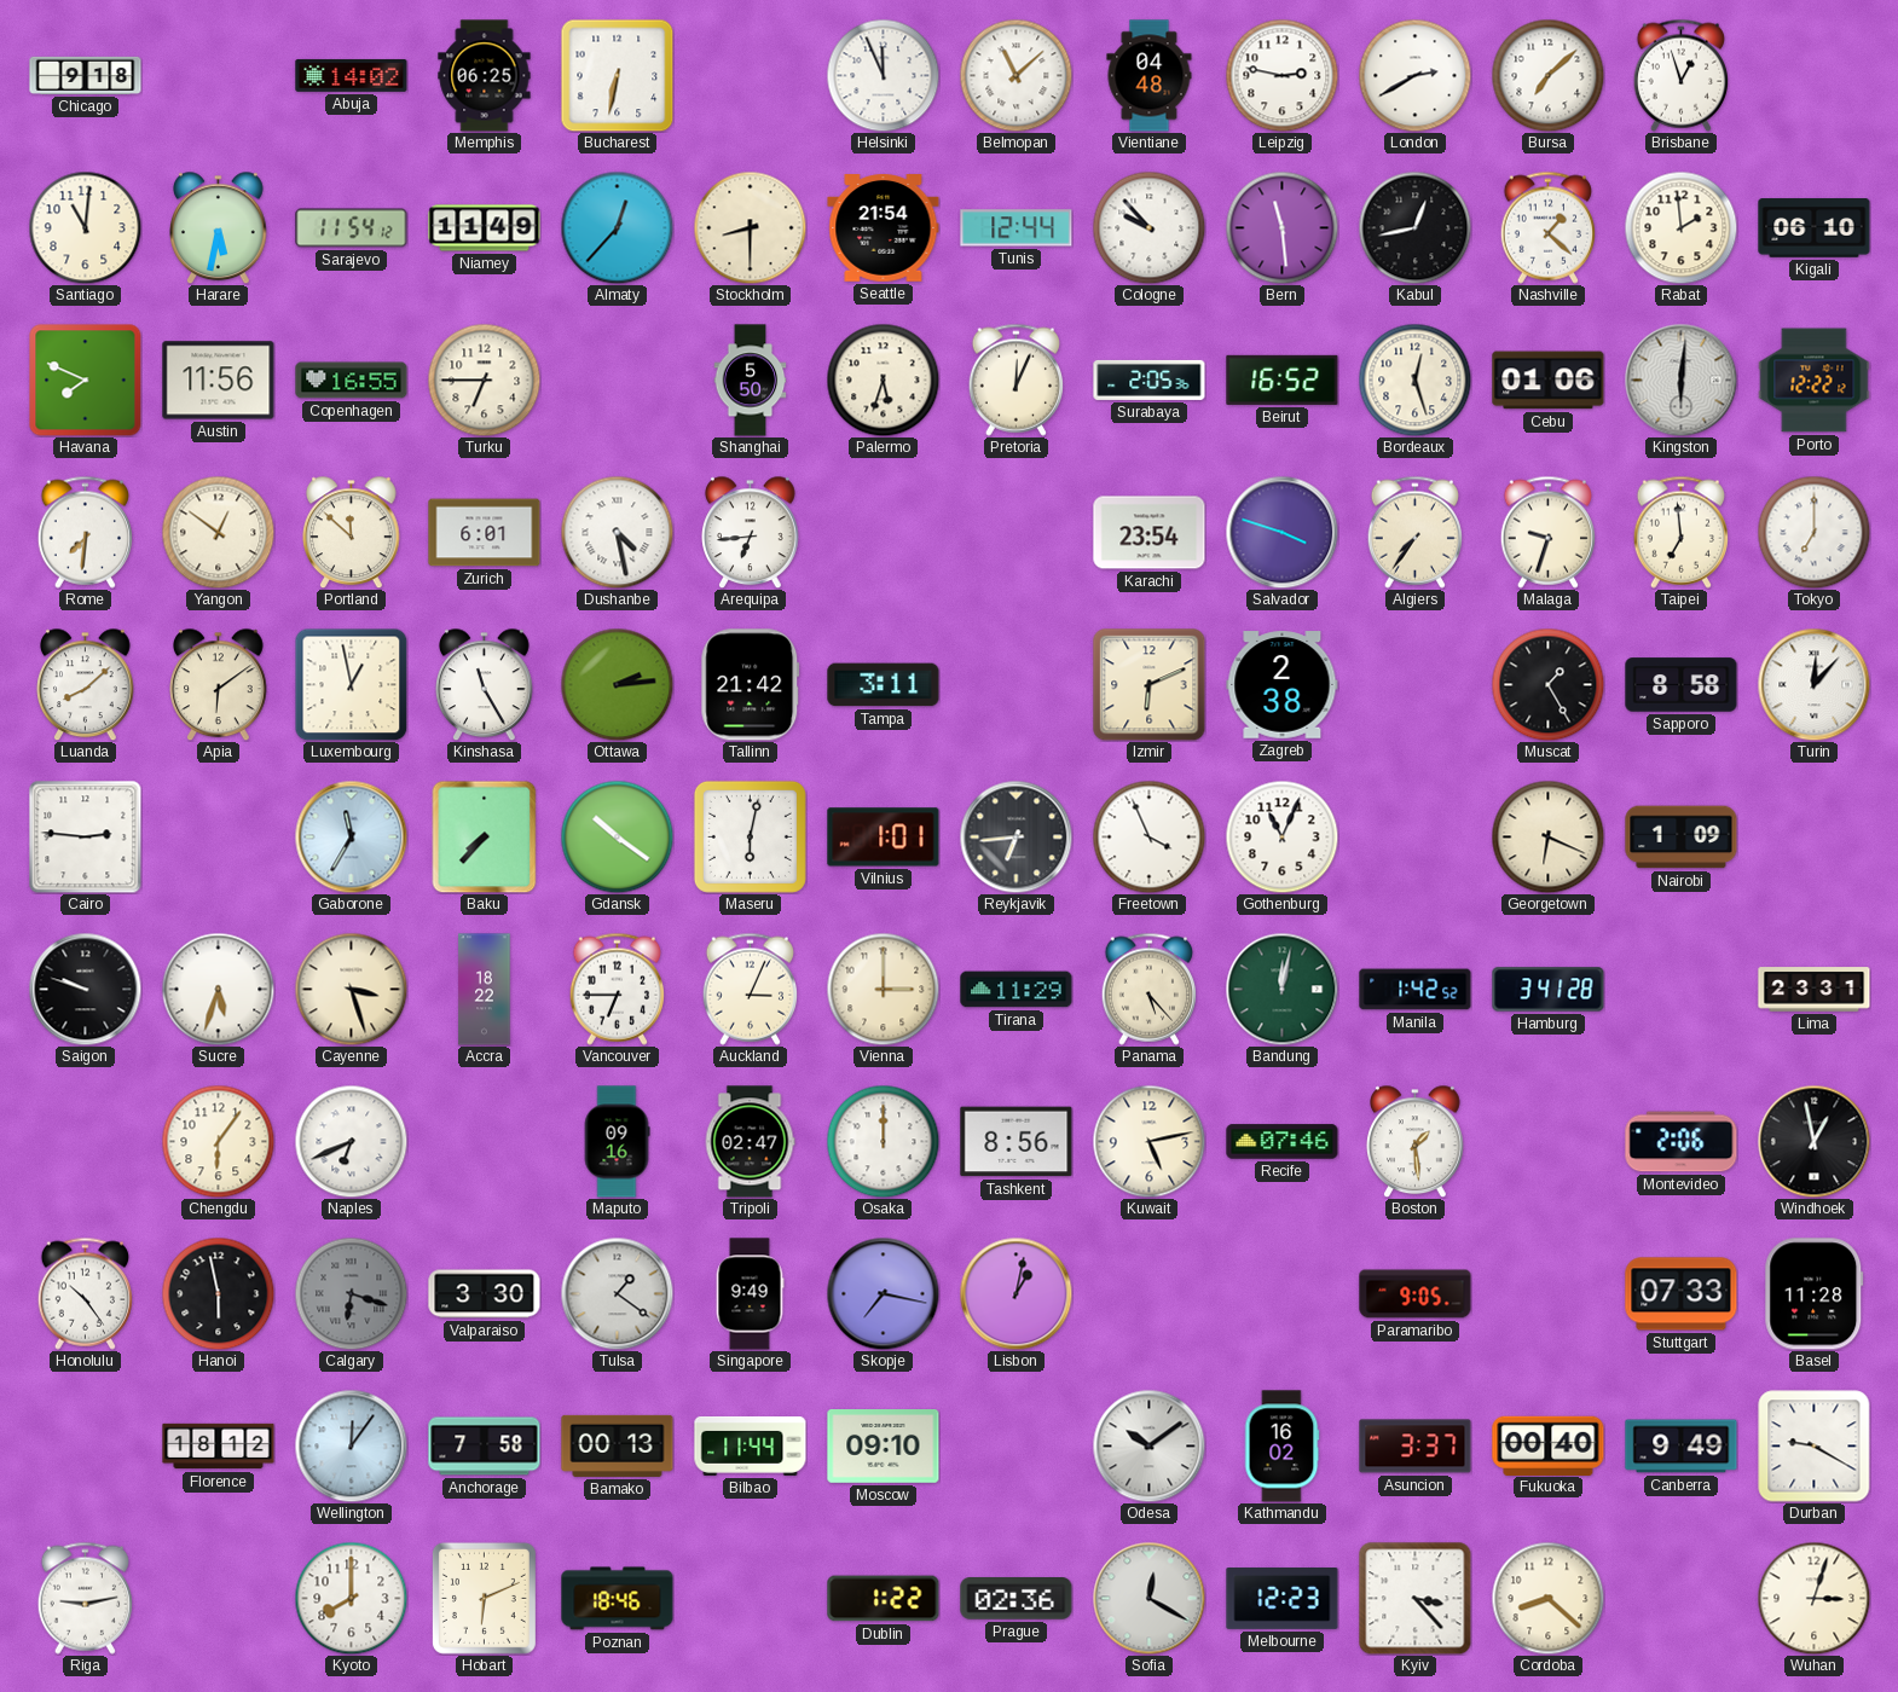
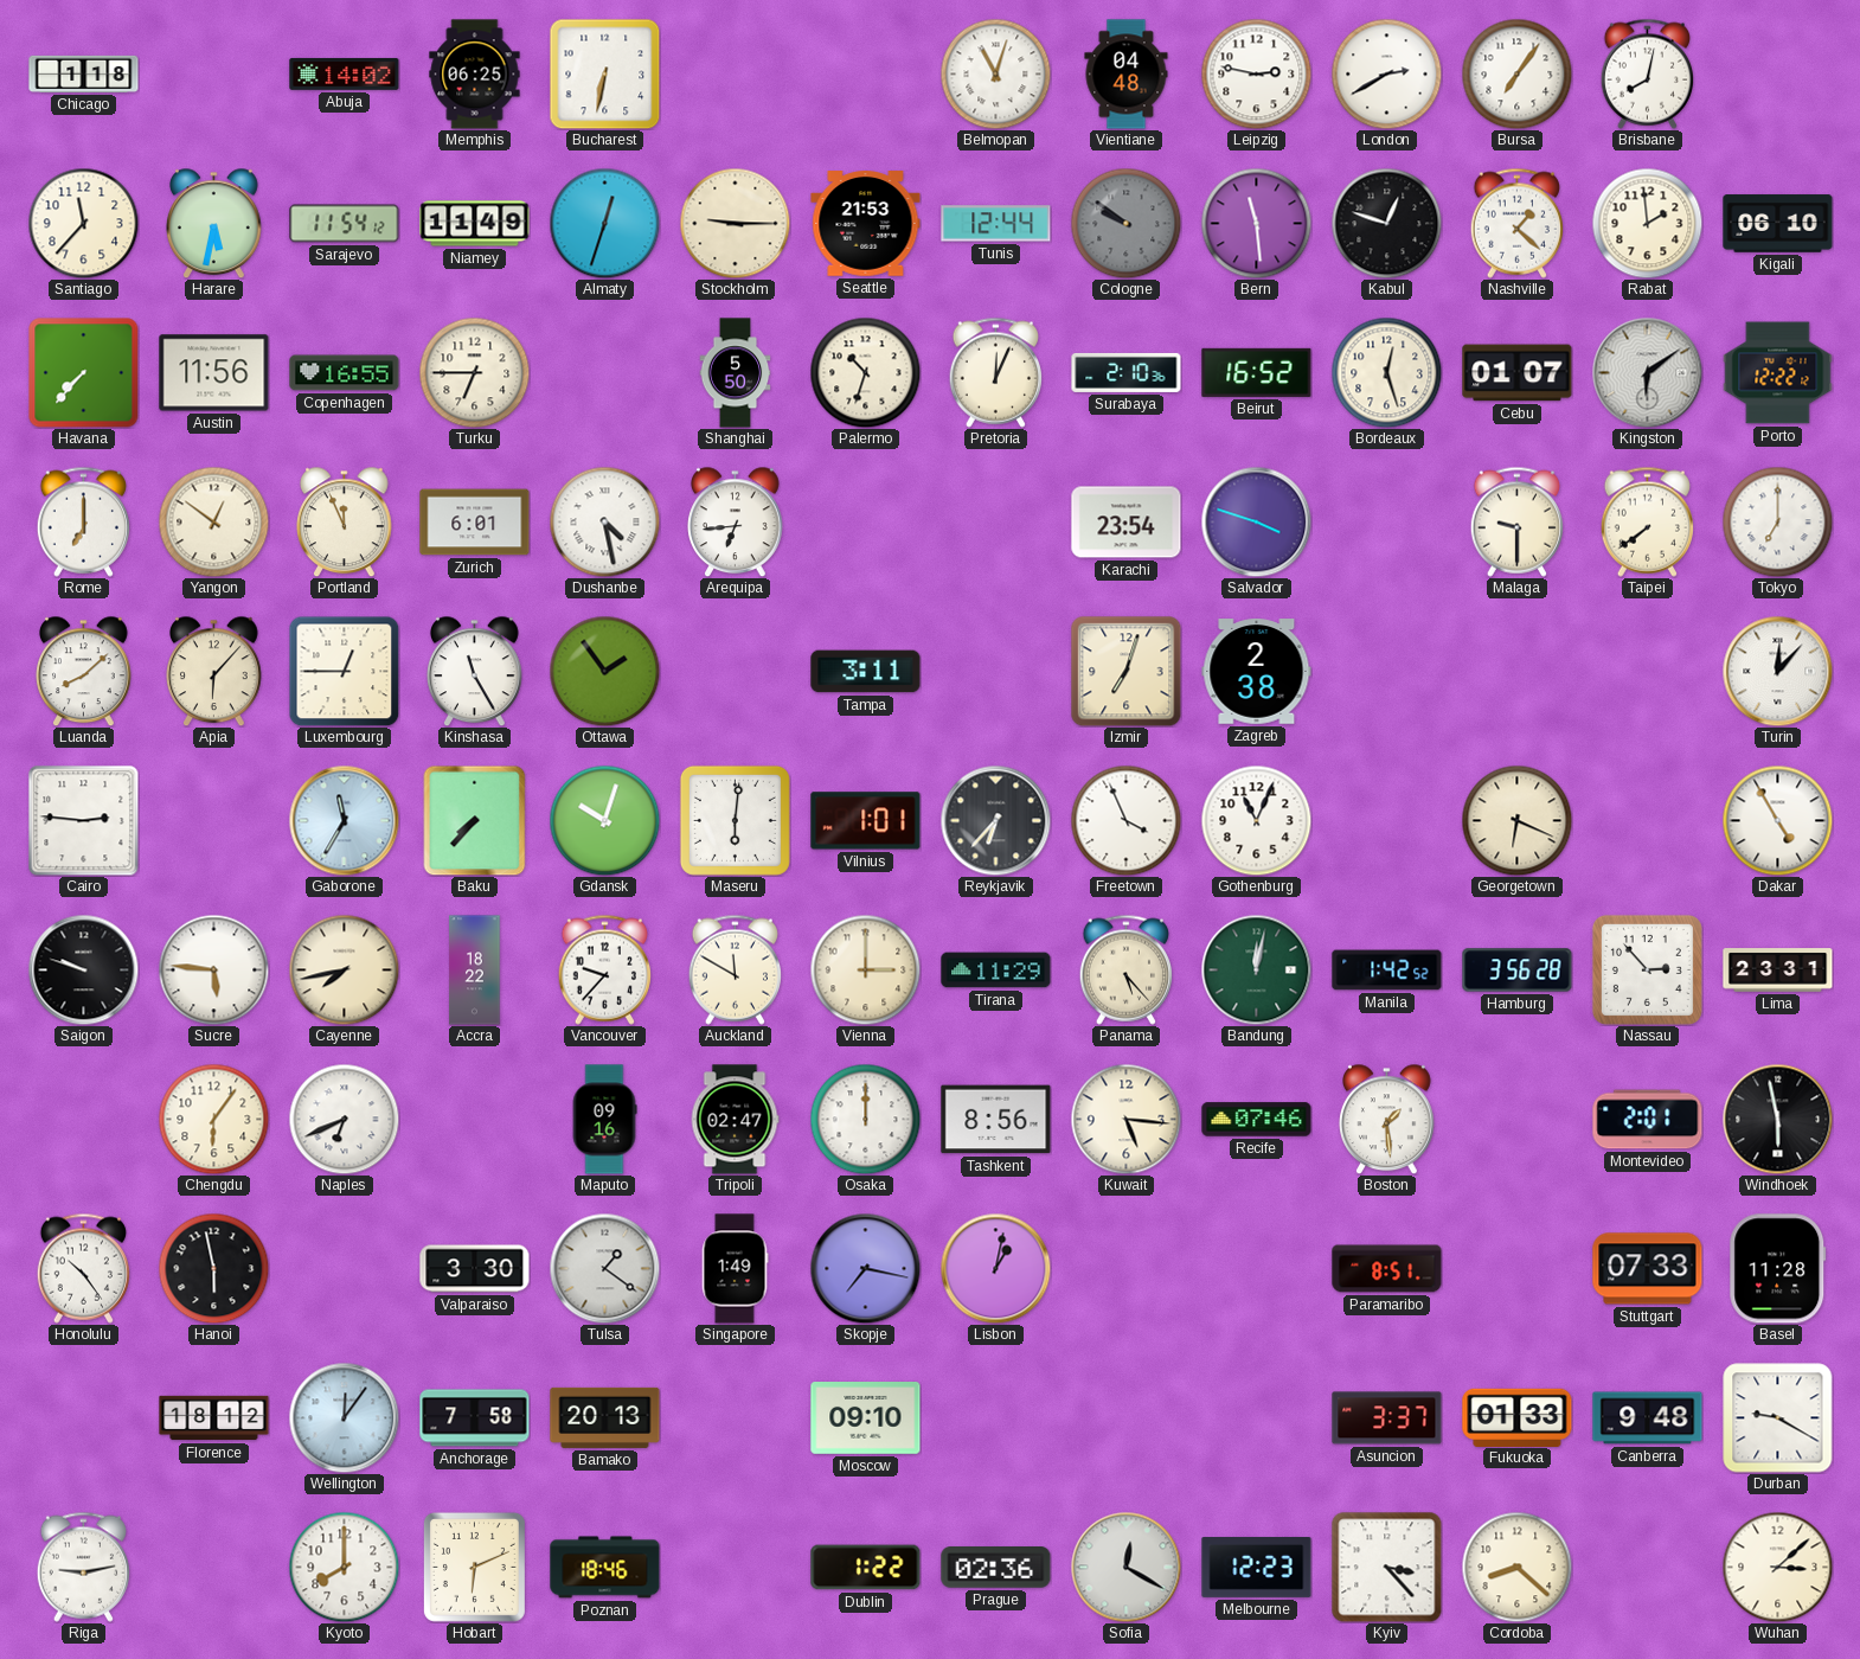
Chicago: 9:18 -> 1:18 (84, 73)
Helsinki: 11:56 -> none (883, 75)
Belmopan: 11:08 -> 11:03 (995, 73)
Bursa: 7:08 -> 7:06 (1516, 73)
Brisbane: 12:57 -> 8:02 (1647, 73)
Santiago: 11:01 -> 11:37 (83, 223)
Almaty: 12:37 -> 12:33 (604, 223)
Stockholm: 8:30 -> 9:15 (735, 223)
Seattle: 21:54 -> 21:53 (866, 224)
Cologne: 9:53 -> 9:51 (1125, 223)
Cologne dial: white -> grey (1125, 223)
Kabul: 12:43 -> 12:48 (1386, 223)
Havana: 7:49 -> 7:37 (84, 373)
Palermo: 5:33 -> 10:33 (865, 372)
Surabaya: 2:05 -> 2:10 (1127, 372)
Cebu: 01:06 -> 01:07 (1518, 373)
Kingston: 6:01 -> 6:09 (1647, 372)
Rome: 7:31 -> 7:00 (83, 521)
Portland: 11:52 -> 11:56 (345, 521)
Algiers: 7:36 -> none (1414, 532)
Malaga: 9:33 -> 9:30 (1516, 521)
Taipei: 6:59 -> 7:39 (1647, 521)
Apia: 6:09 -> 6:07 (214, 671)
Luxembourg: 12:58 -> 12:45 (344, 671)
Ottawa: 2:14 -> 1:54 (604, 671)
Tallinn: 21:42 -> none (751, 685)
Izmir: 6:11 -> 7:03 (1127, 672)
Muscat: 1:25 -> none (1547, 684)
Sapporo: 8:58 -> none (1682, 685)
Gdansk: 10:21 -> 10:03 (604, 820)
Maseru: 6:02 -> 6:01 (735, 820)
Reykjavik: 6:44 -> 6:37 (995, 820)
Nairobi: 1:09 -> none (1682, 838)
Dakar: none -> 4:55 (1777, 820)
Sucre: 5:33 -> 5:46 (213, 969)
Cayenne: 3:27 -> 7:43 (344, 969)
Vancouver: 6:45 -> 9:37 (604, 969)
Auckland: 3:04 -> 11:50 (735, 969)
Hamburg: 3:41 -> 3:56 (1518, 971)
Nassau: none -> 2:53 (1647, 969)
Kuwait: 5:13 -> 5:16 (1125, 1119)
Montevideo: 2:06 -> 2:01 (1648, 1120)
Windhoek: 12:58 -> 5:58 (1777, 1119)
Calgary: 6:18 -> none (351, 1293)
Singapore: 9:49 -> 1:49 (735, 1269)
Paramaribo: 9:05 -> 8:51 (1387, 1269)
Bamako: 00:13 -> 20:13 (605, 1417)
Bilbao: 11:44 -> none (751, 1445)
Odesa: 10:09 -> none (1148, 1445)
Kathmandu: 16:02 -> none (1281, 1447)
Fukuoka: 00:40 -> 01:33 (1518, 1417)
Canberra: 9:49 -> 9:48 (1648, 1418)
Wuhan: 3:03 -> 3:08 (1777, 1567)
